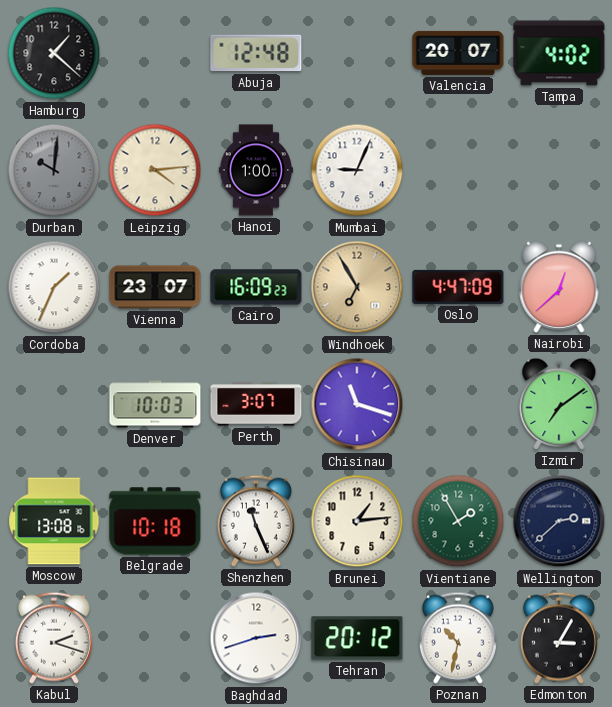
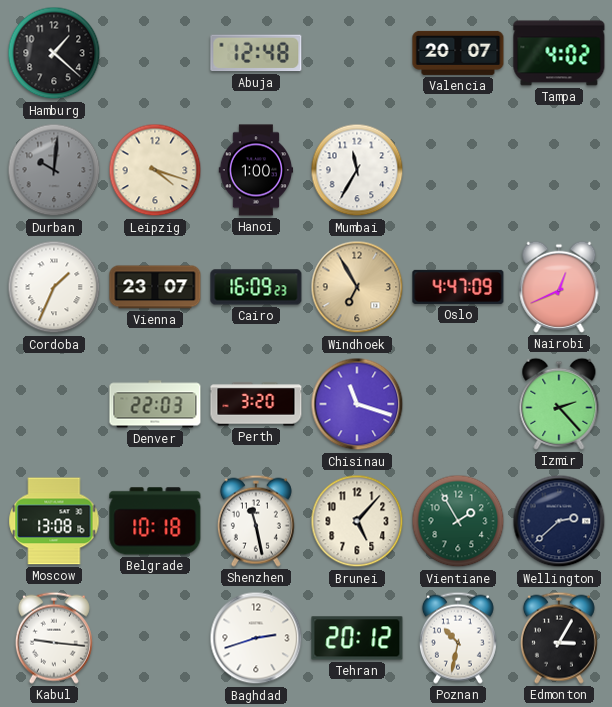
Leipzig: 4:14 -> 4:18 (155, 170)
Mumbai: 9:04 -> 11:35 (357, 170)
Nairobi: 12:38 -> 12:41 (559, 287)
Denver: 10:03 -> 22:03 (155, 404)
Perth: 3:07 -> 3:20 (256, 404)
Izmir: 7:09 -> 2:23 (559, 404)
Shenzhen: 11:26 -> 11:28 (256, 521)
Brunei: 1:14 -> 5:07 (357, 521)
Kabul: 2:18 -> 9:16 (54, 638)
